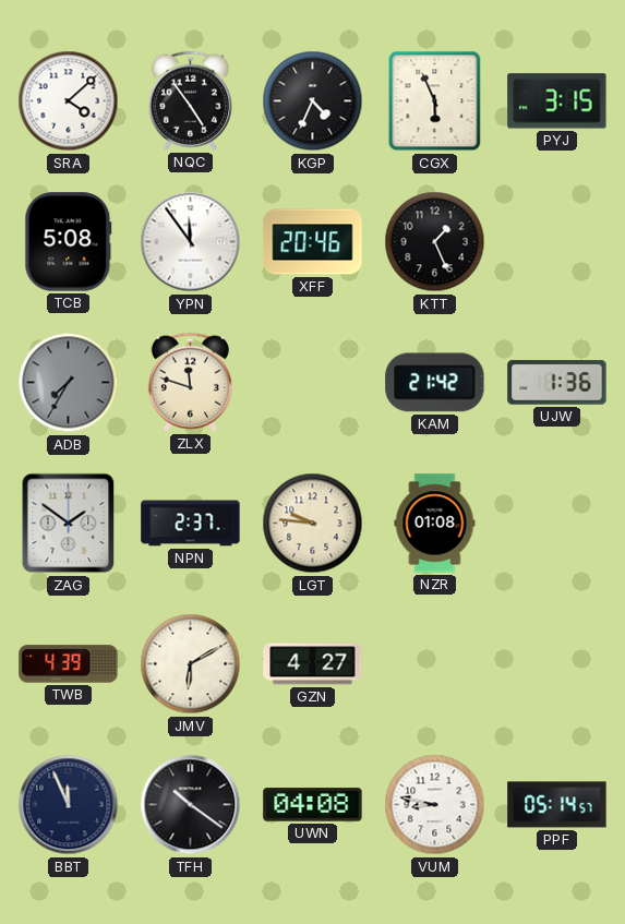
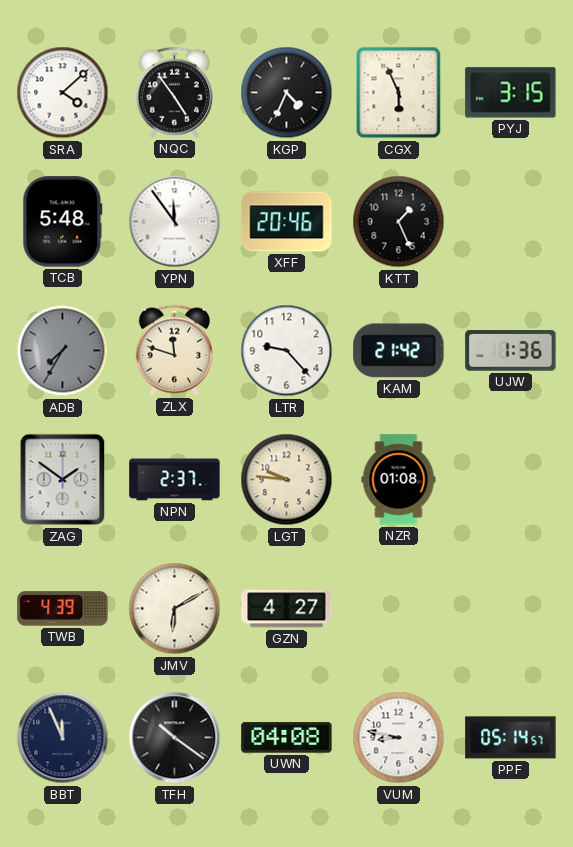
TCB: 5:08 -> 5:48 (63, 222)
LTR: none -> 9:23 (287, 351)
